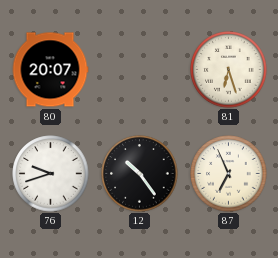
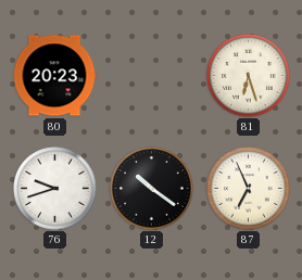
80: 20:07 -> 20:23 (54, 76)
12: 10:24 -> 10:21 (152, 189)
